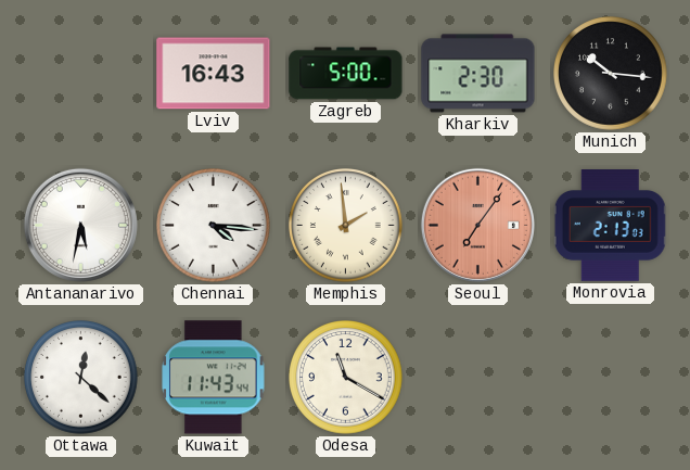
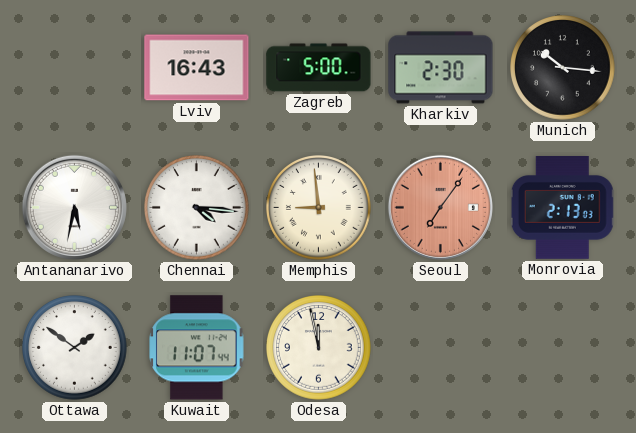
Memphis: 1:59 -> 8:59 (319, 208)
Ottawa: 12:22 -> 1:51 (75, 348)
Kuwait: 11:43 -> 11:07 (197, 348)
Odesa: 11:20 -> 11:58 (319, 348)
